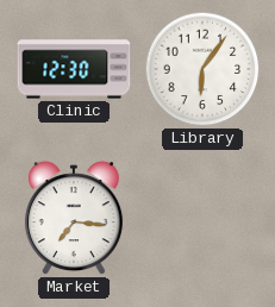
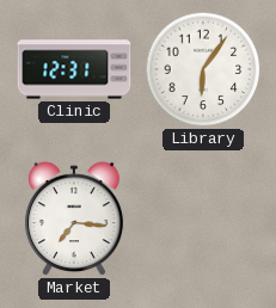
Clinic: 12:30 -> 12:31 (74, 69)
